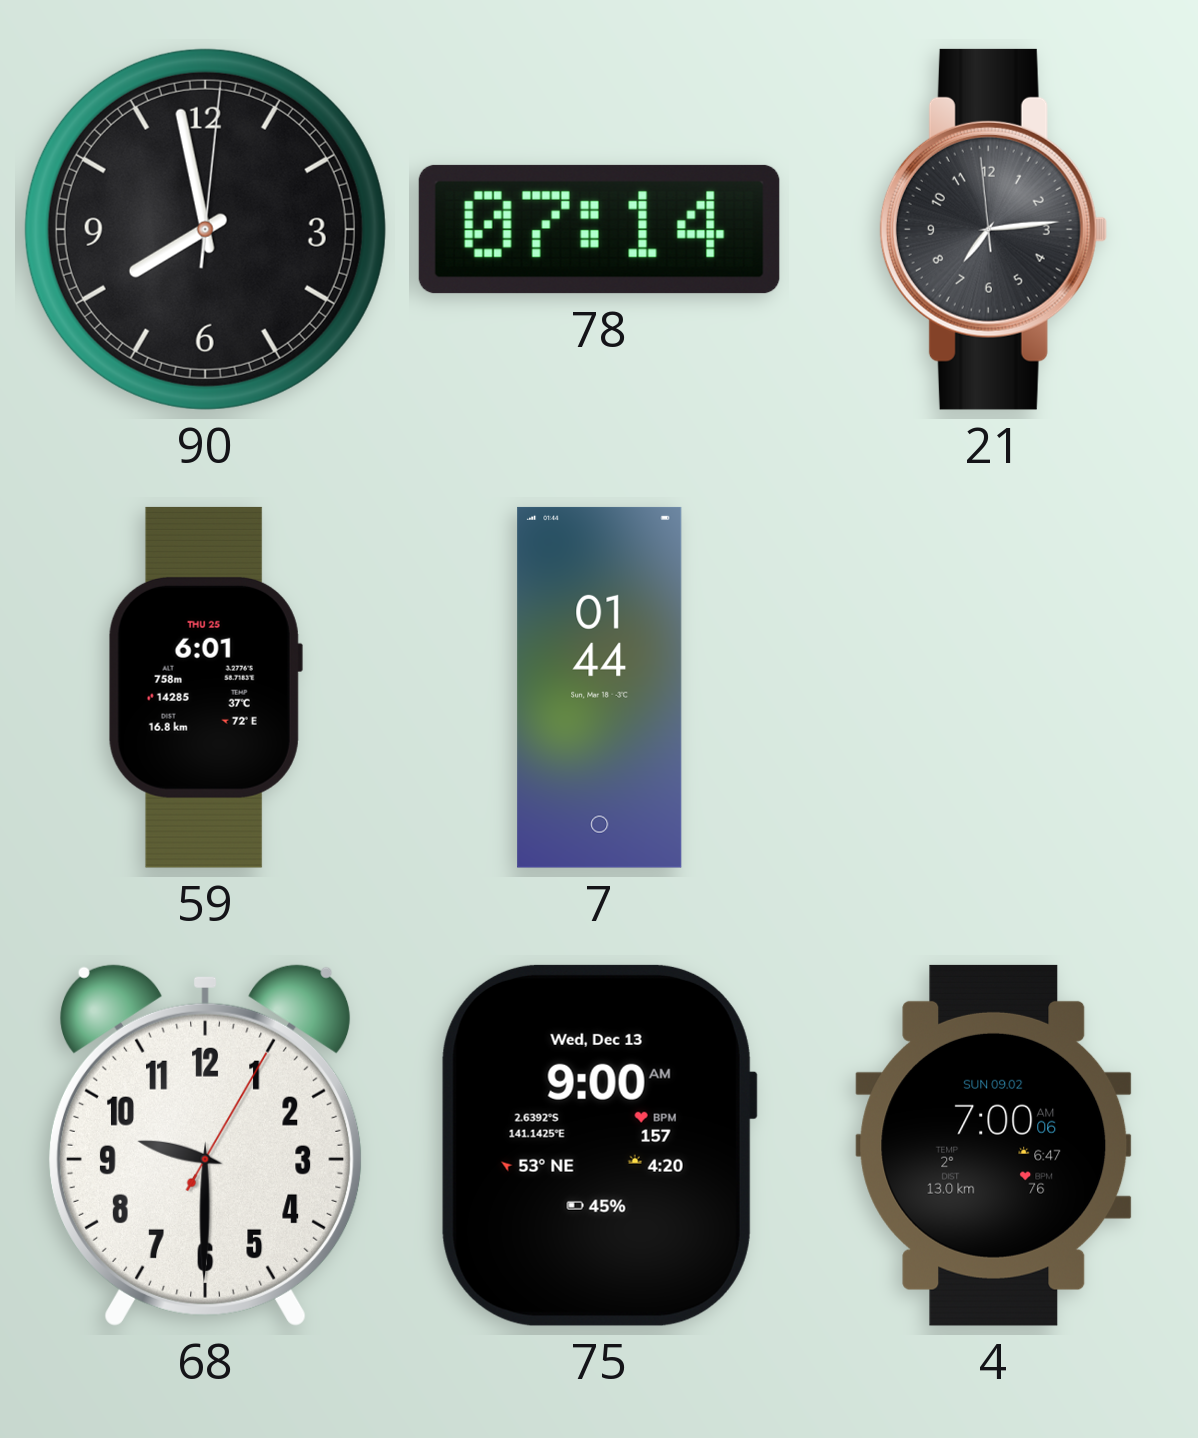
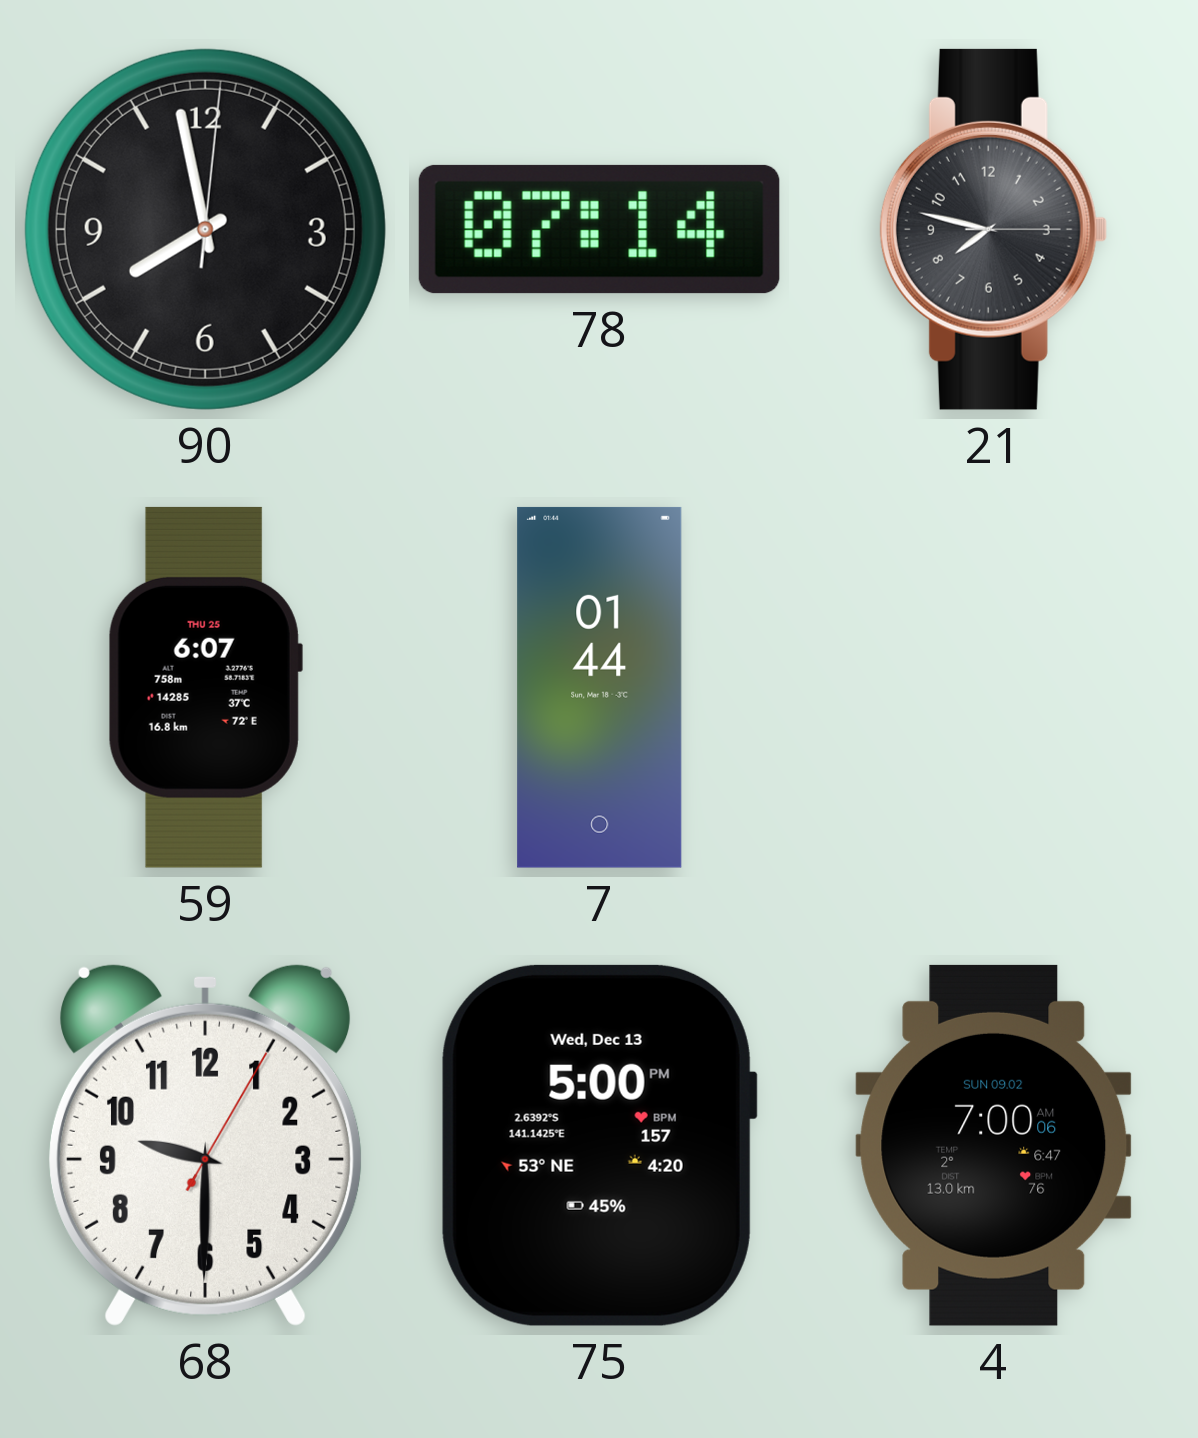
21: 7:13 -> 7:47 (993, 229)
59: 6:01 -> 6:07 (205, 687)
75: 9:00 -> 5:00 (599, 1145)
